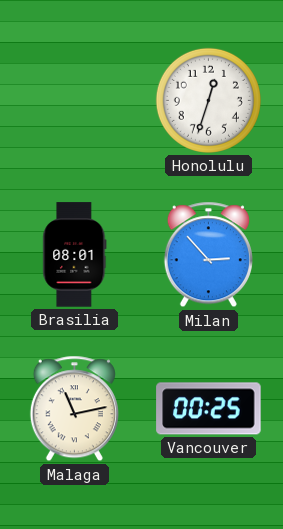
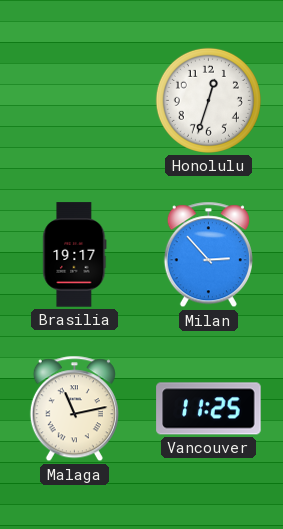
Brasilia: 08:01 -> 19:17 (75, 255)
Vancouver: 00:25 -> 11:25 (209, 409)
